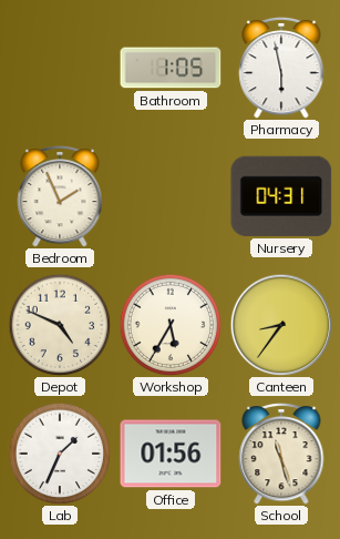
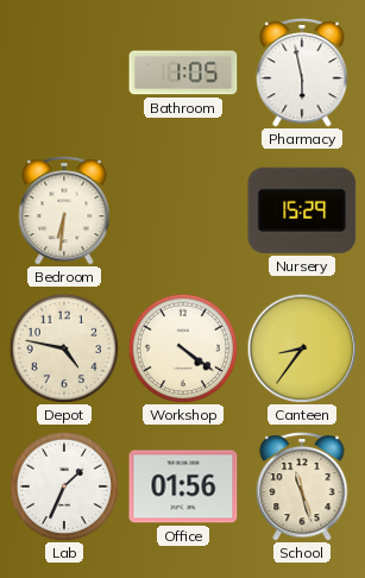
Bedroom: 1:56 -> 6:31 (64, 211)
Nursery: 04:31 -> 15:29 (302, 211)
Depot: 4:49 -> 4:47 (64, 348)
Workshop: 5:35 -> 4:21 (183, 348)
